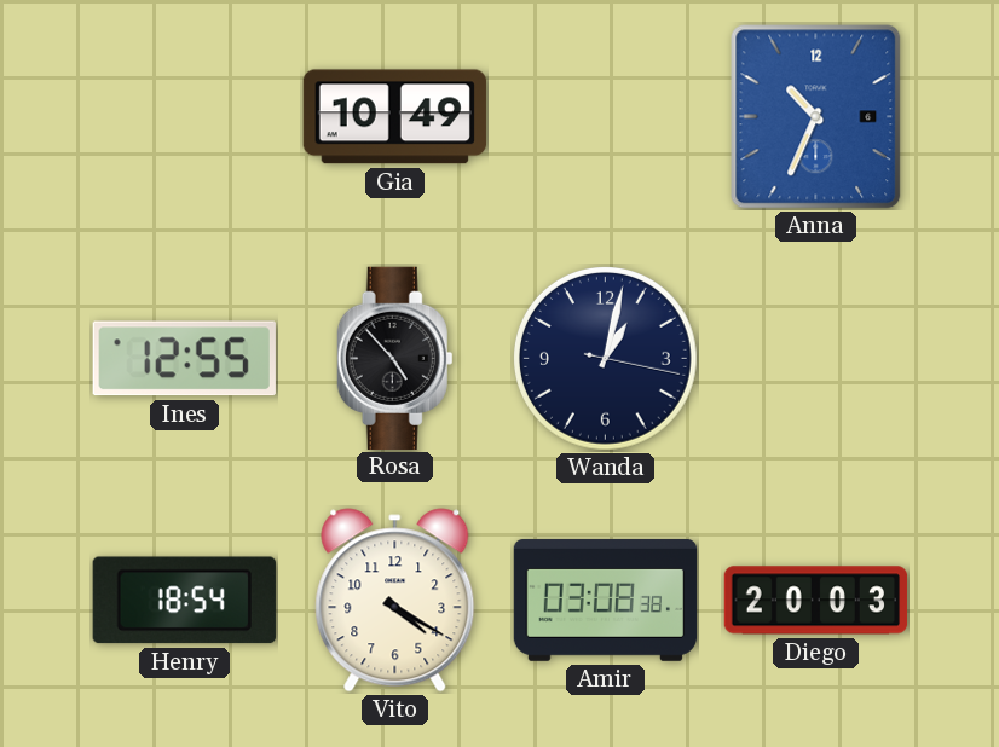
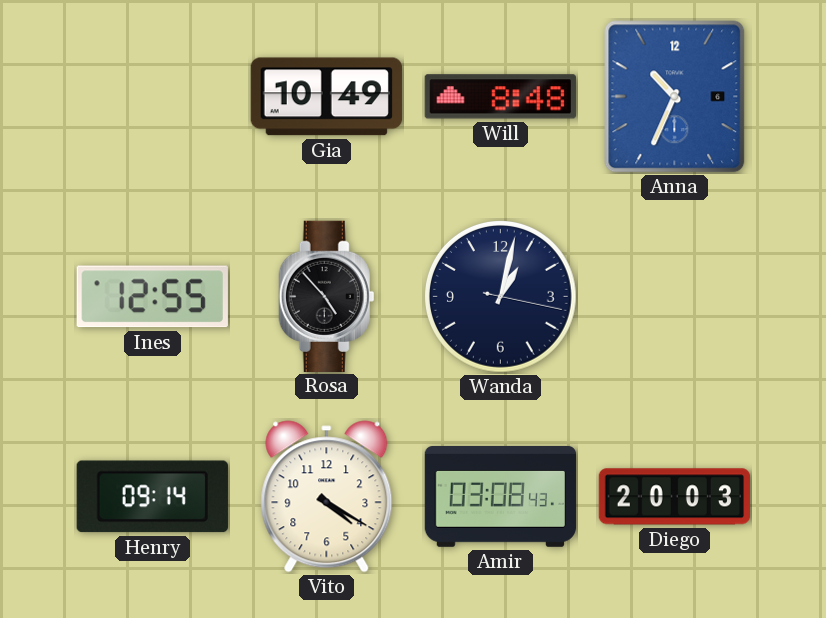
Will: none -> 8:48 (500, 97)
Henry: 18:54 -> 09:14 (152, 497)
Amir: 03:08:38 -> 03:08:43 (501, 497)
